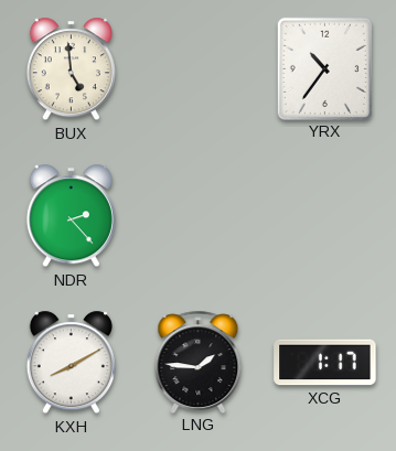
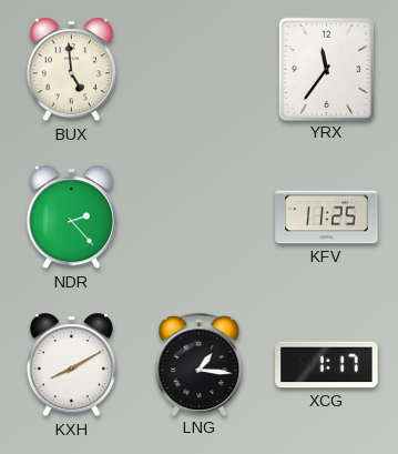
YRX: 10:36 -> 11:36 (326, 69)
KFV: none -> 11:25 (327, 218)
LNG: 1:46 -> 1:16 (200, 364)
